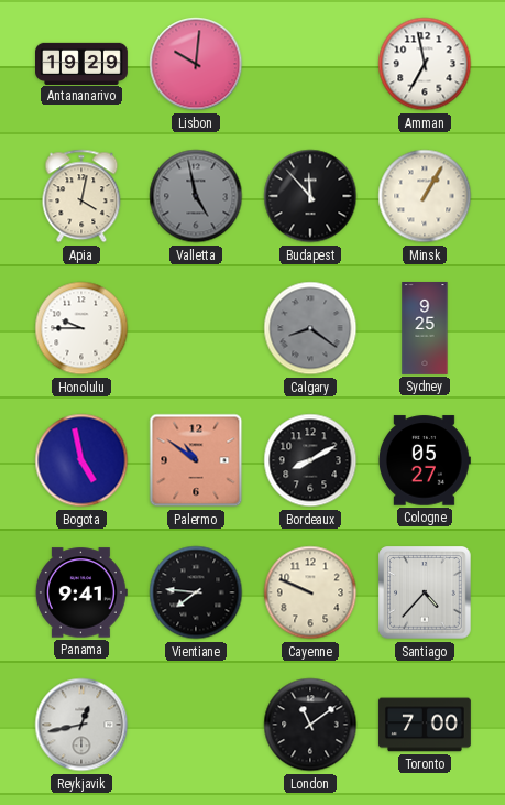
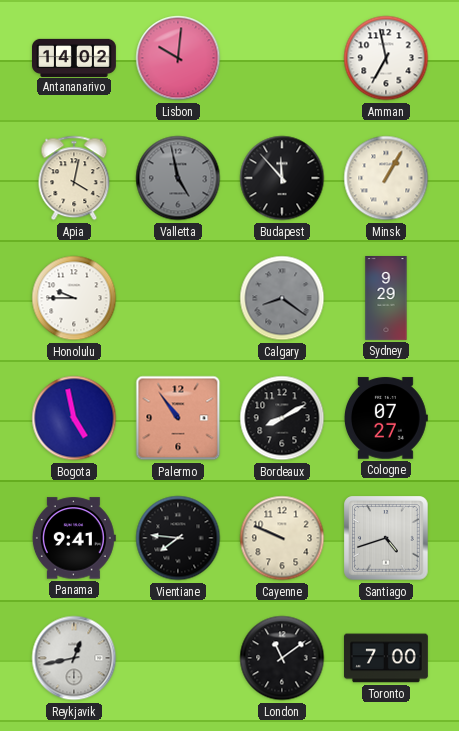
Antananarivo: 19:29 -> 14:02 (75, 57)
Sydney: 9:25 -> 9:29 (386, 299)
Palermo: 10:51 -> 10:54 (178, 418)
Cologne: 05:27 -> 07:27 (386, 418)
Santiago: 4:37 -> 4:42 (386, 538)
